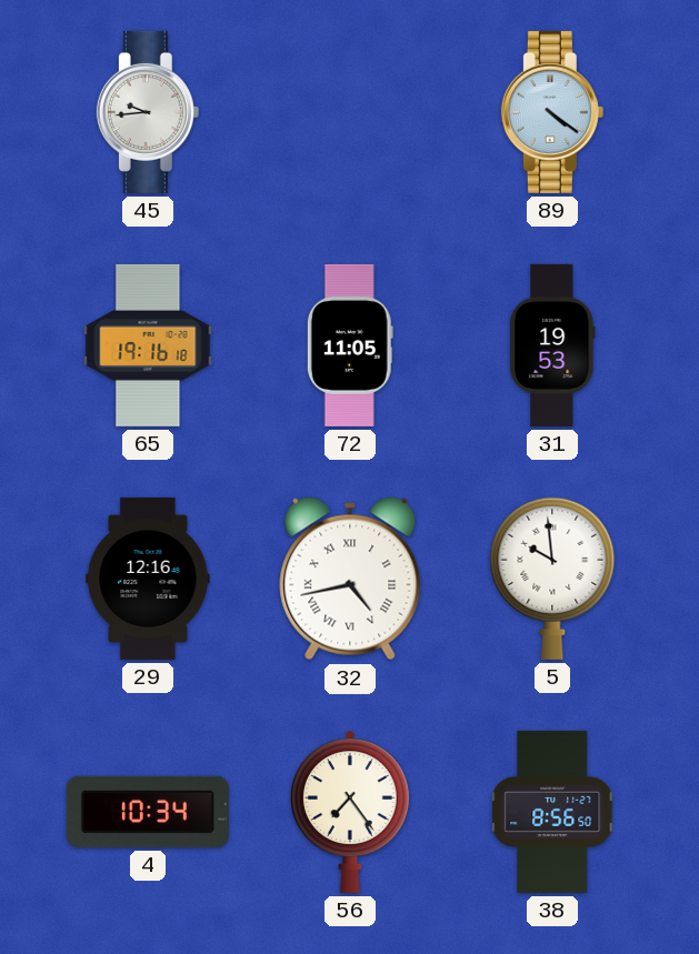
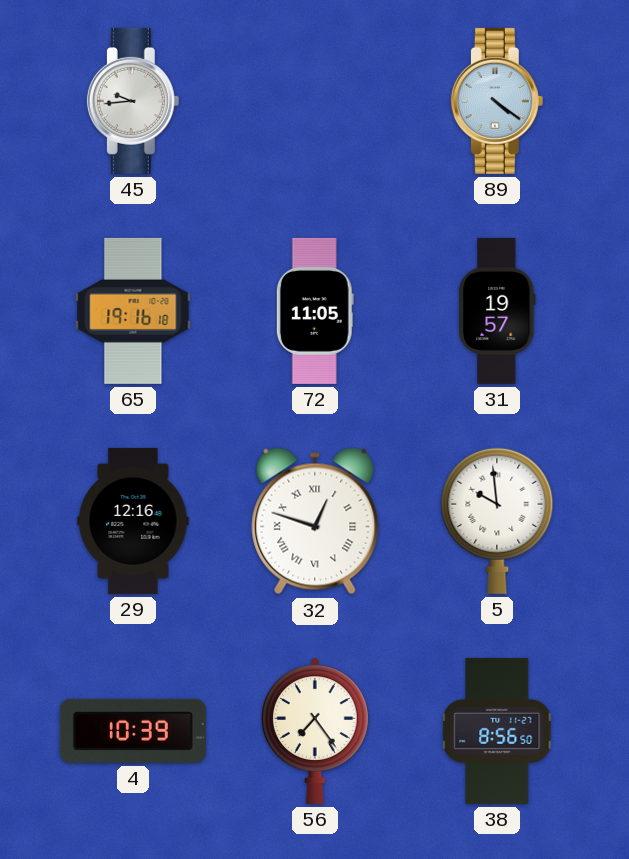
31: 19:53 -> 19:57 (497, 311)
32: 4:43 -> 12:48 (315, 521)
4: 10:34 -> 10:39 (133, 731)
